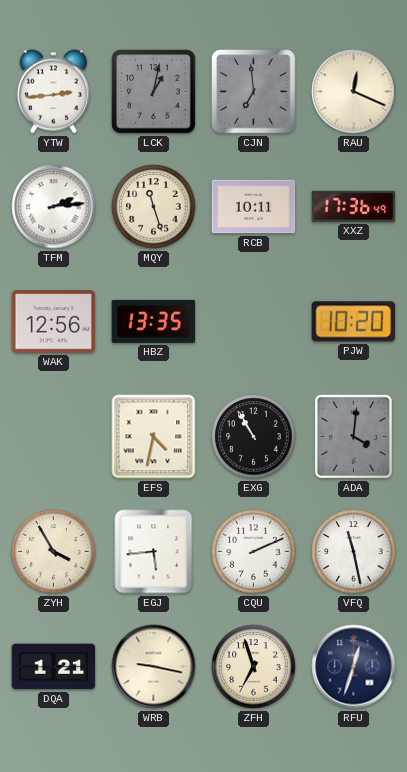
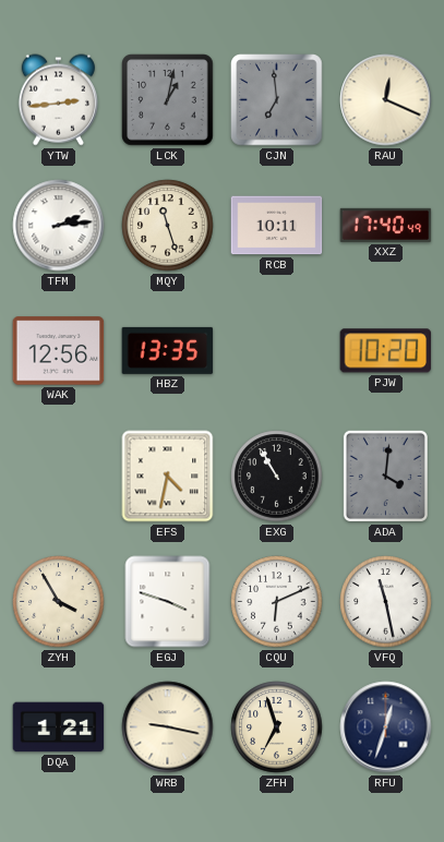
XXZ: 17:36 -> 17:40 (386, 225)
EGJ: 5:44 -> 3:48 (168, 602)
CQU: 2:11 -> 6:11 (277, 602)
